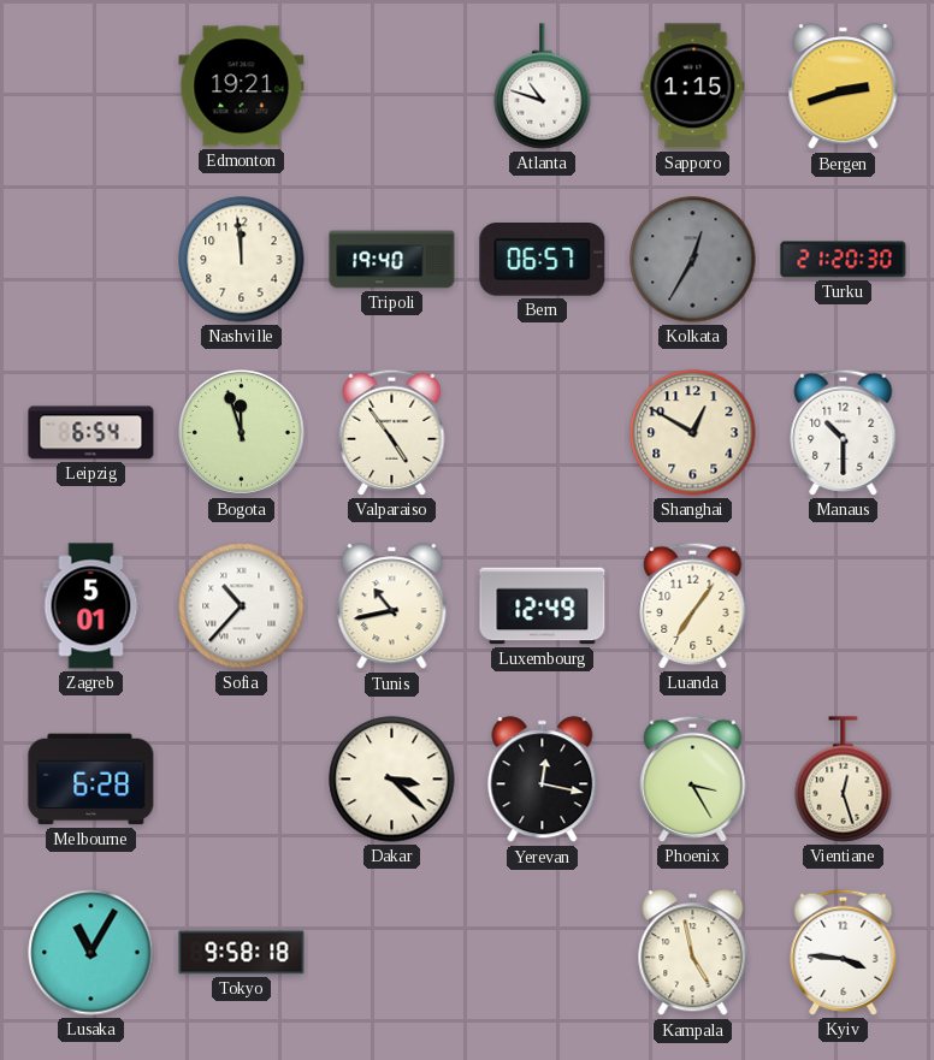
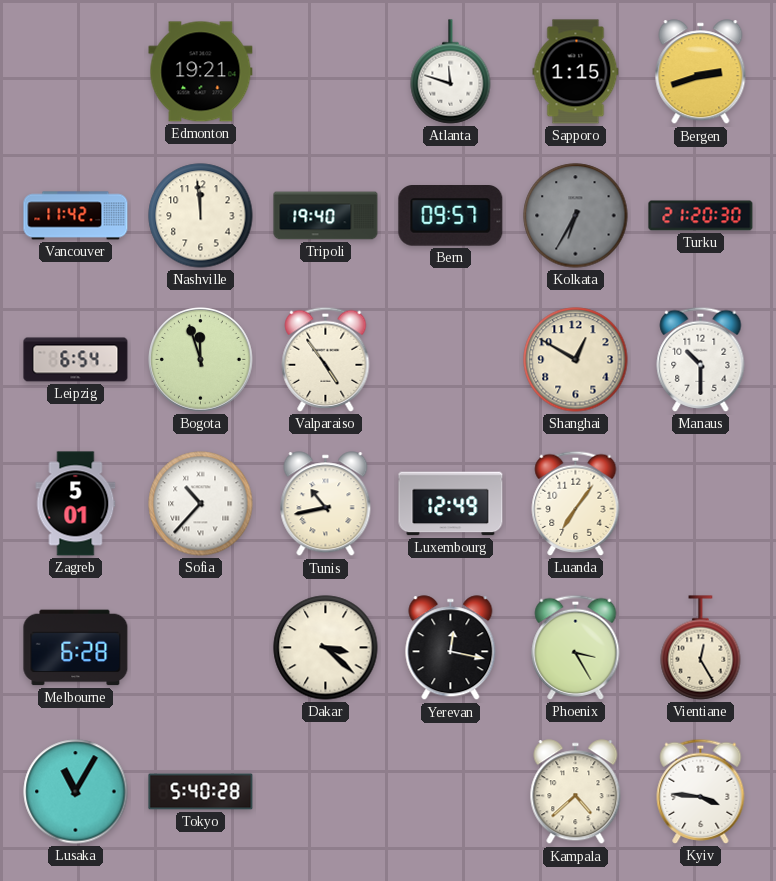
Atlanta: 10:48 -> 11:48 (451, 72)
Vancouver: none -> 11:42 (76, 216)
Bern: 06:57 -> 09:57 (451, 216)
Kolkata: 12:35 -> 6:35 (576, 216)
Vientiane: 12:27 -> 12:25 (701, 648)
Tokyo: 9:58 -> 5:40 (201, 792)
Kampala: 4:58 -> 4:38 (576, 792)
